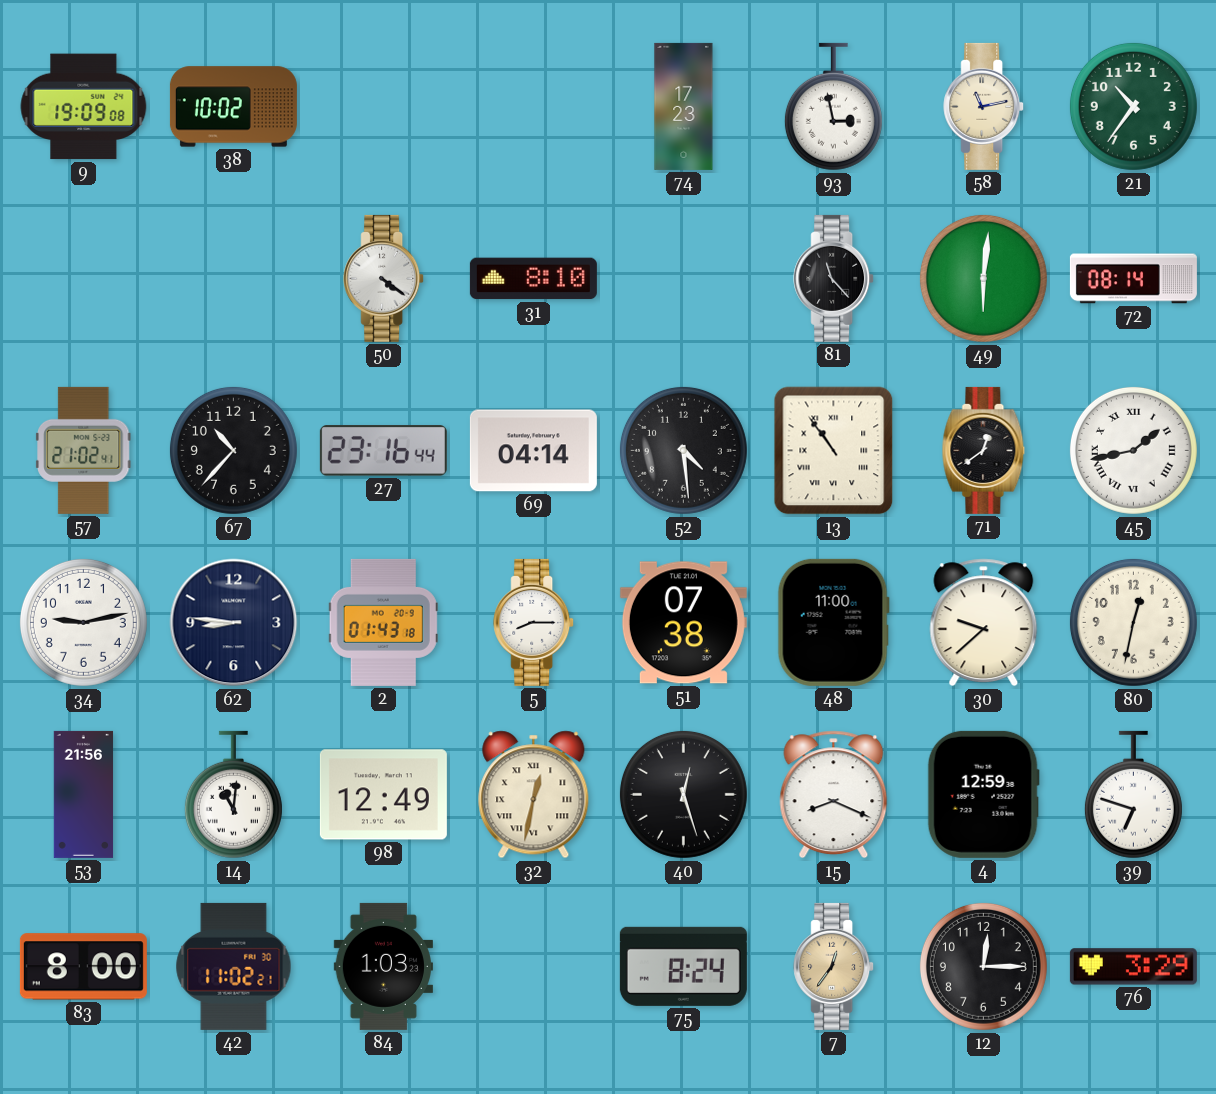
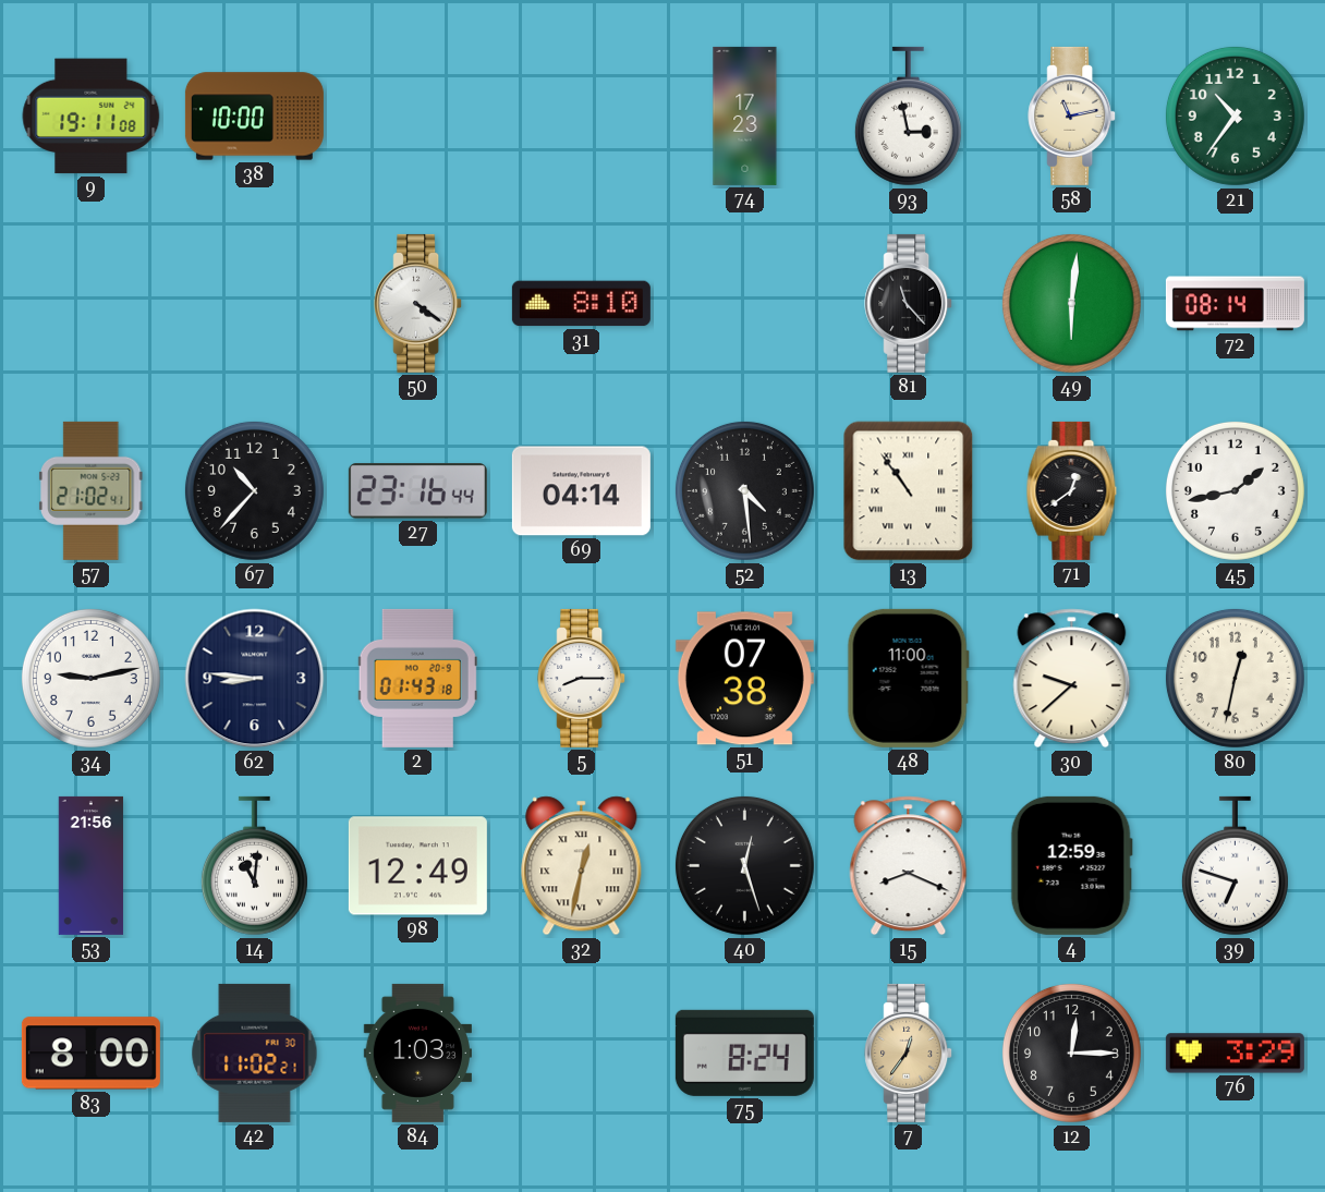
9: 19:09 -> 19:11 (92, 117)
38: 10:02 -> 10:00 (254, 117)
45 numerals: Roman -> Arabic (1235, 490)
